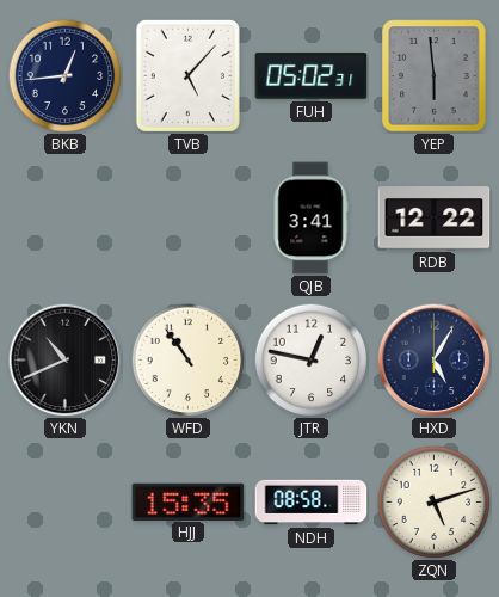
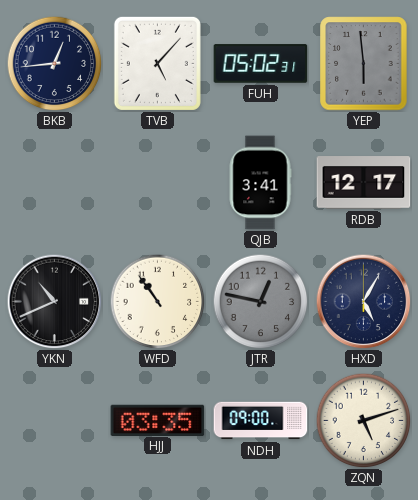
RDB: 12:22 -> 12:17 (364, 183)
JTR dial: white -> grey (260, 301)
HJJ: 15:35 -> 03:35 (158, 420)
NDH: 08:58 -> 09:00 (261, 421)
